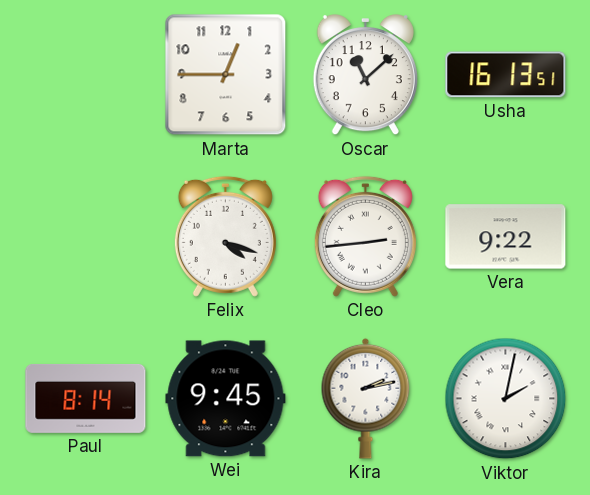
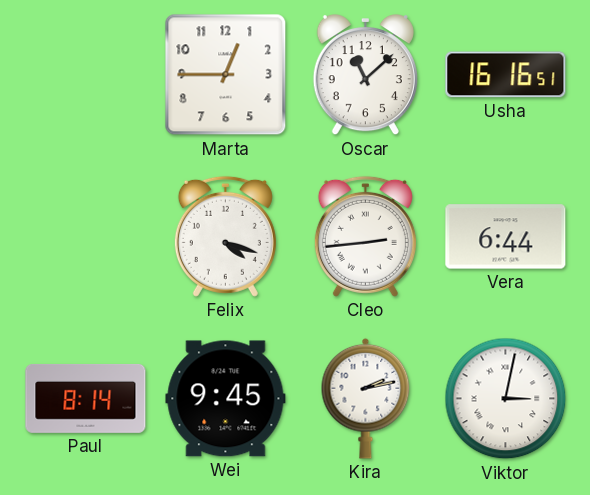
Usha: 16:13 -> 16:16 (506, 75)
Vera: 9:22 -> 6:44 (506, 237)
Viktor: 2:02 -> 3:02 (506, 399)
